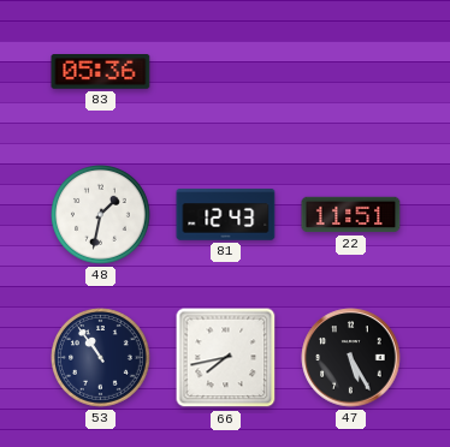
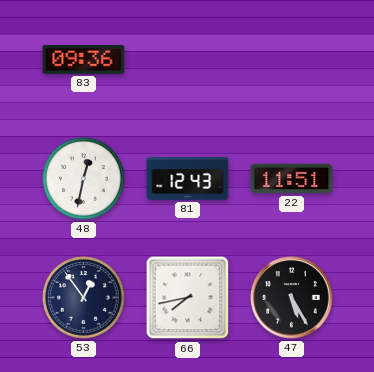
83: 05:36 -> 09:36 (84, 60)
48: 1:32 -> 12:32 (84, 179)
53: 10:54 -> 12:54 (84, 298)
